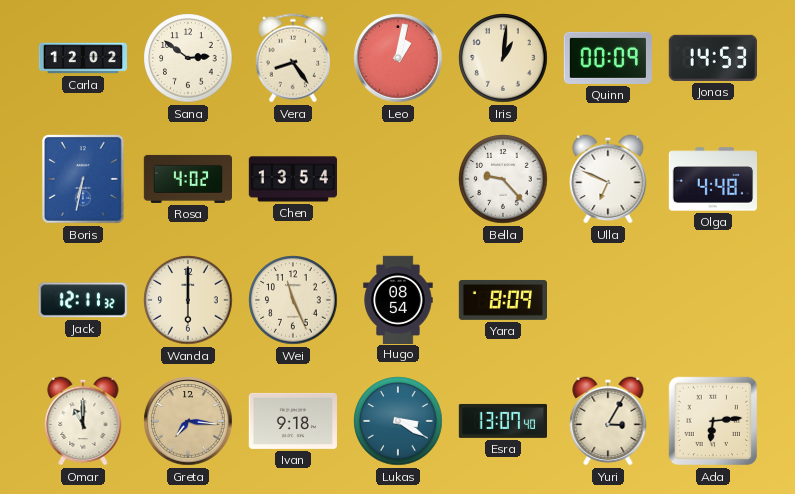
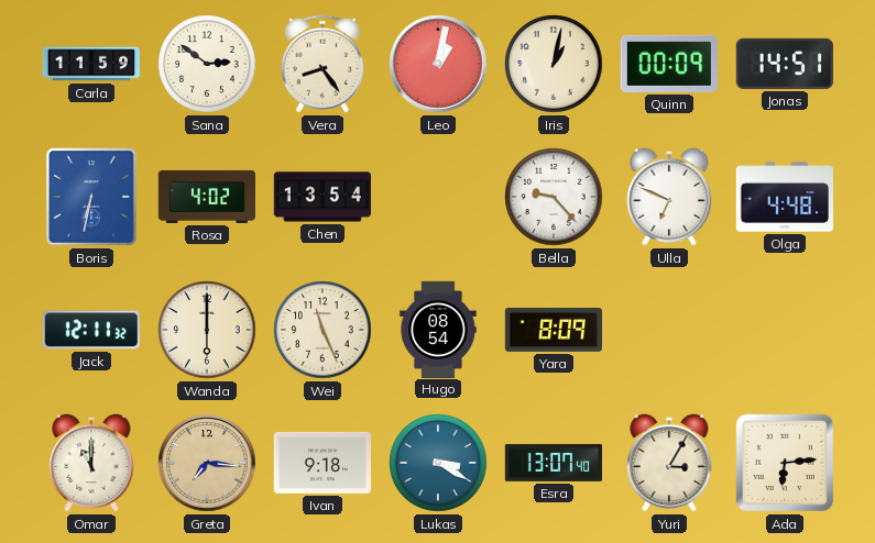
Carla: 12:02 -> 11:59 (90, 64)
Iris: 1:01 -> 1:02 (554, 64)
Jonas: 14:53 -> 14:51 (785, 64)
